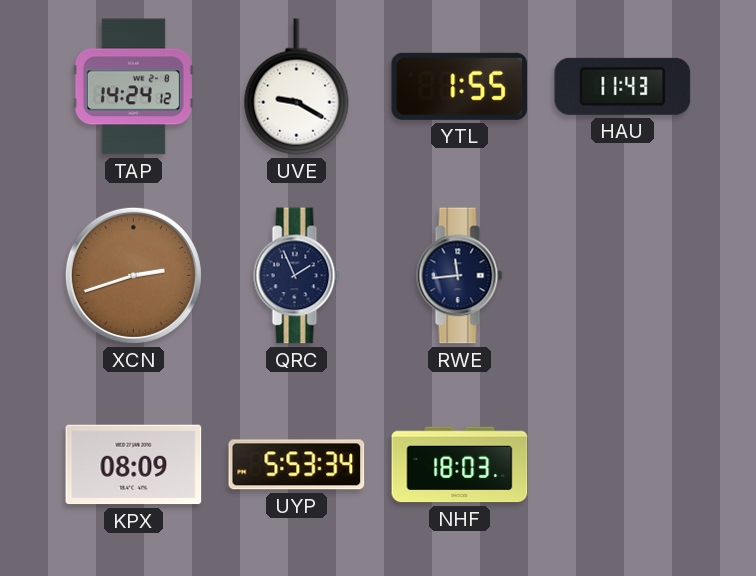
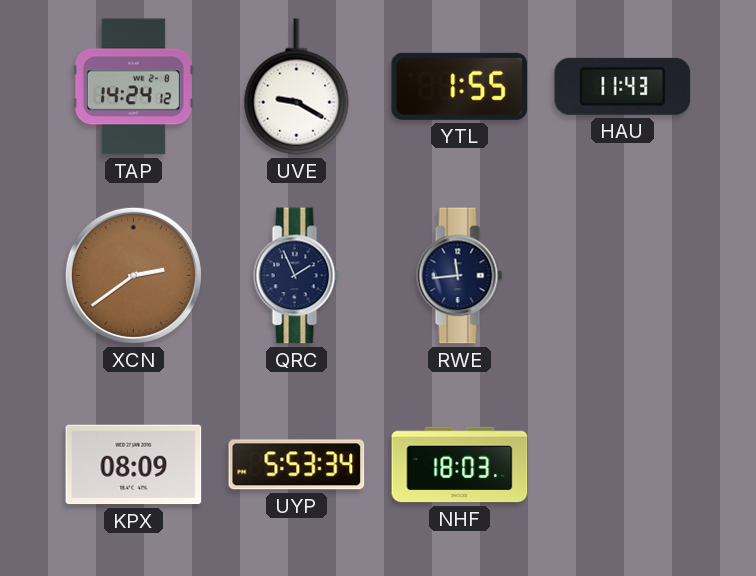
XCN: 2:42 -> 2:39 (133, 275)
